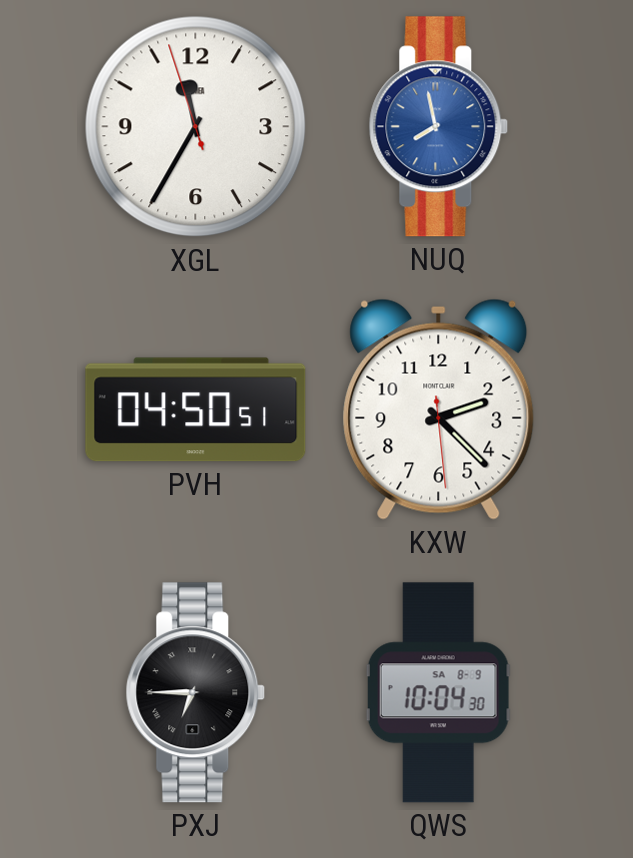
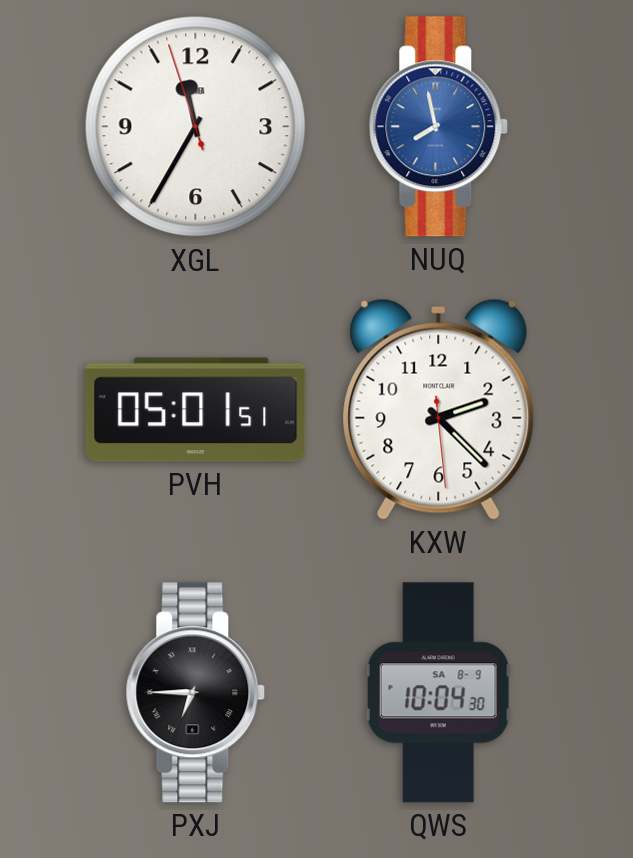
PVH: 04:50 -> 05:01 (196, 410)
